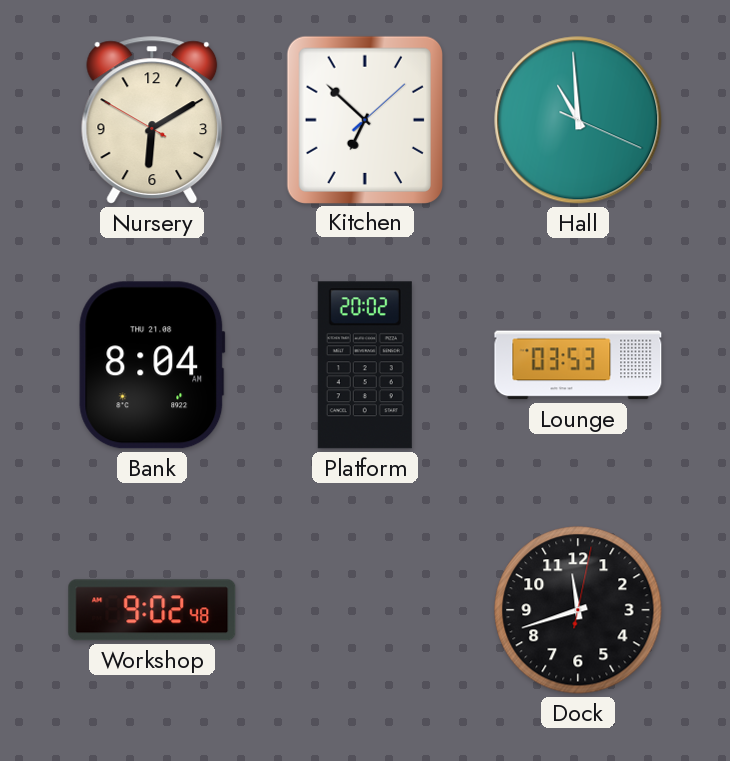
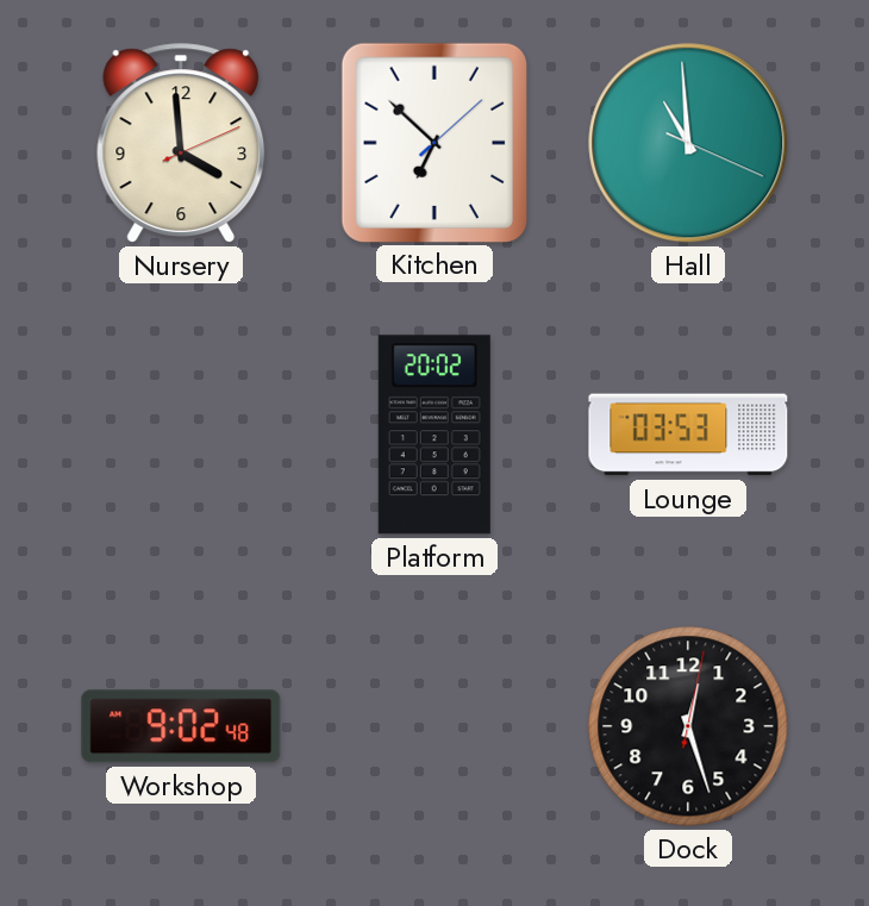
Nursery: 6:09 -> 3:59 (181, 143)
Bank: 8:04 -> none (152, 365)
Dock: 11:42 -> 12:27 (688, 726)
